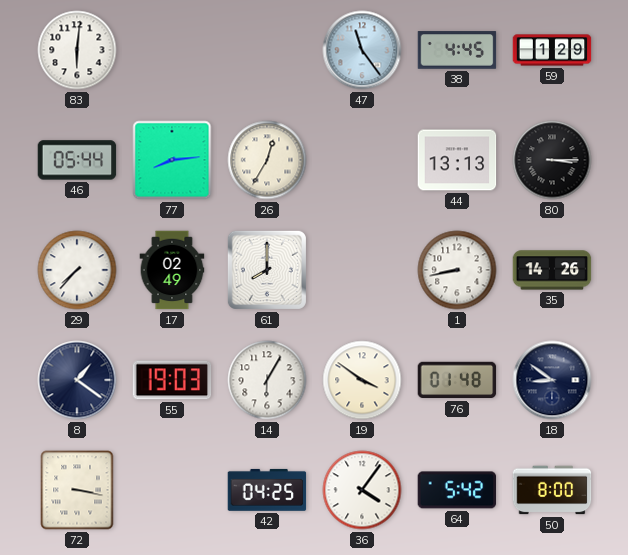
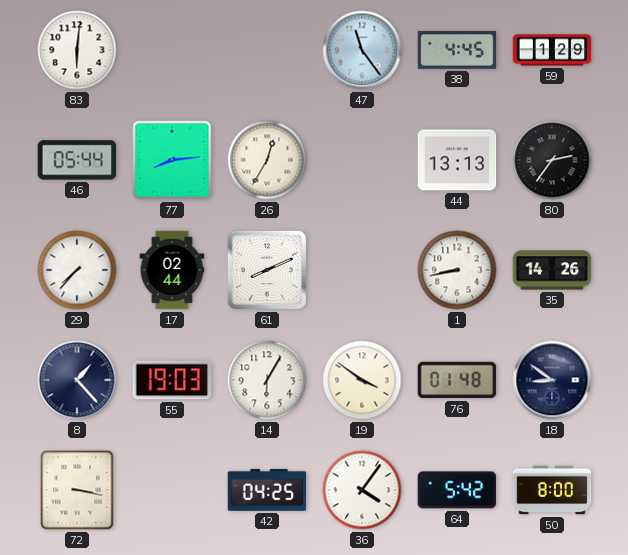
80: 3:15 -> 2:36 (552, 160)
17: 02:49 -> 02:44 (172, 270)
61: 8:00 -> 8:11 (267, 270)
8: 1:21 -> 1:23 (77, 380)
